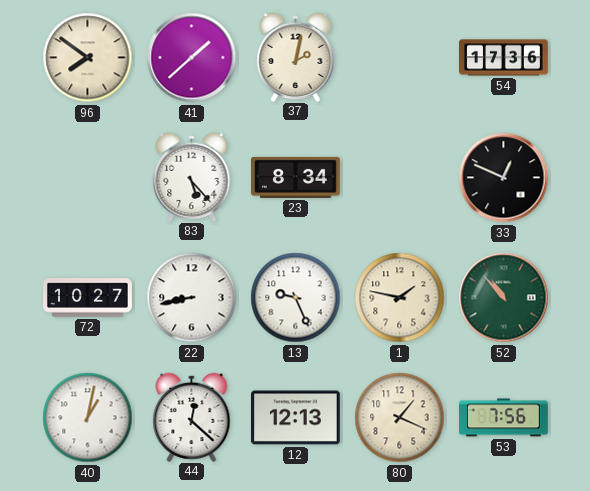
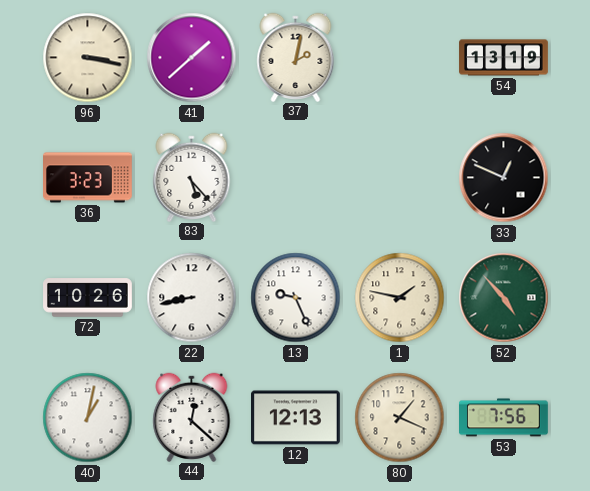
96: 7:51 -> 3:17 (88, 58)
54: 17:36 -> 13:19 (504, 58)
36: none -> 3:23 (88, 178)
23: 8:34 -> none (296, 177)
72: 10:27 -> 10:26 (88, 298)
52: 10:53 -> 4:53 (504, 298)
